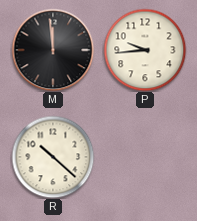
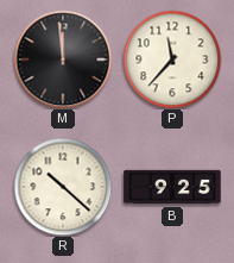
P: 9:44 -> 11:37 (172, 60)
B: none -> 9:25 (172, 187)
